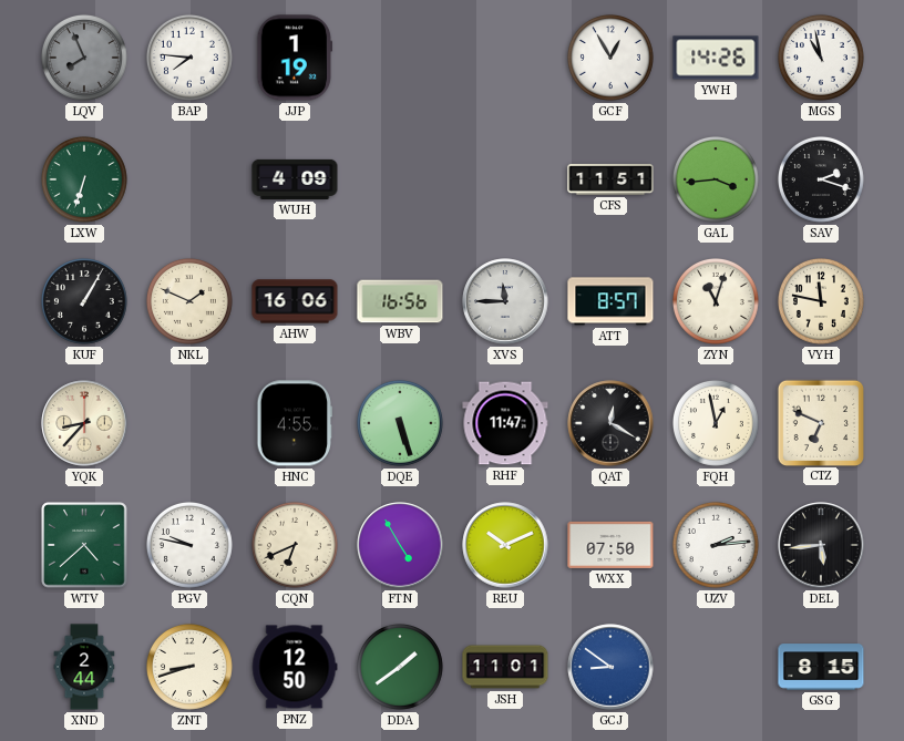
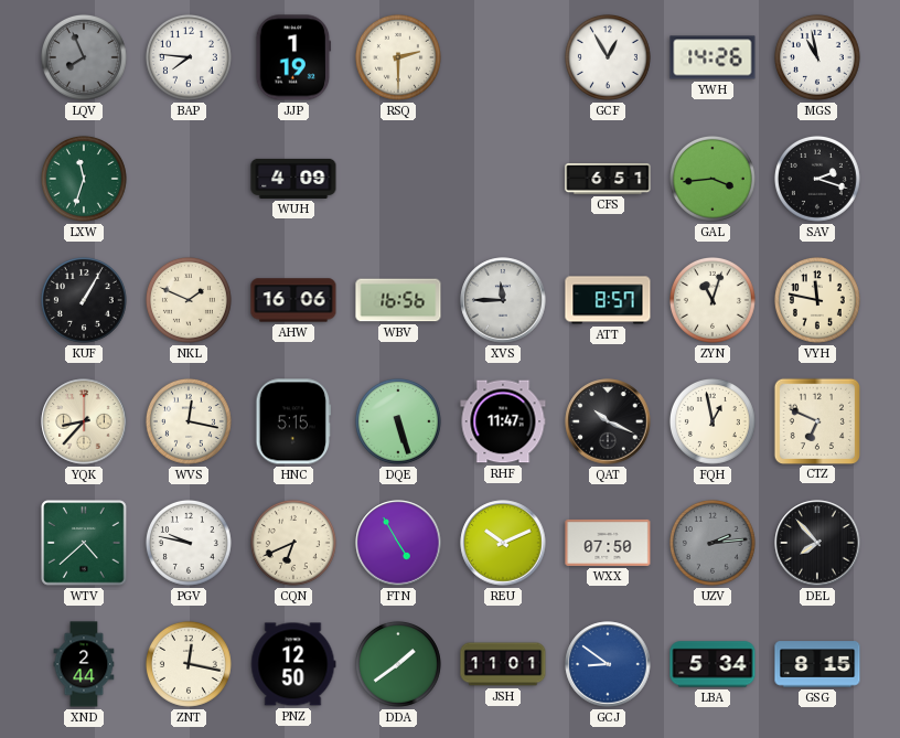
RSQ: none -> 2:30 (398, 57)
LXW: 6:33 -> 11:33 (84, 179)
CFS: 11:51 -> 6:51 (608, 179)
WVS: none -> 12:17 (189, 421)
HNC: 4:55 -> 5:15 (293, 421)
QAT: 12:20 -> 10:19 (608, 421)
UZV dial: white -> grey (712, 543)
DEL: 5:44 -> 7:53 (817, 543)
ZNT: 8:42 -> 12:17 (189, 664)
LBA: none -> 5:34 (712, 664)
